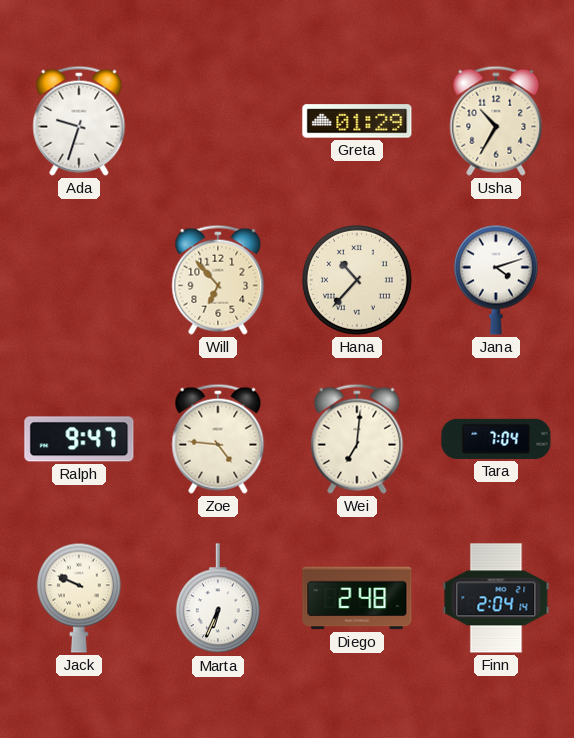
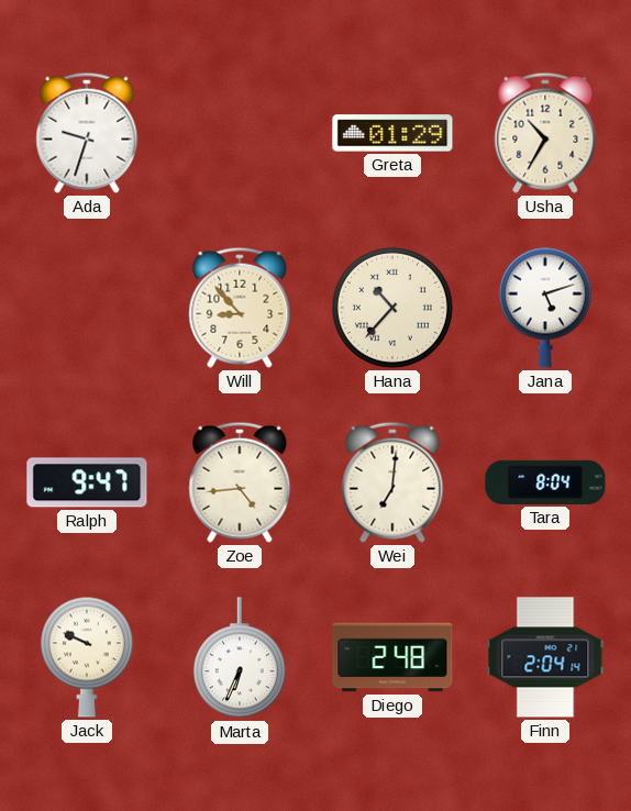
Will: 6:53 -> 8:53 (240, 308)
Jana: 4:12 -> 5:12 (545, 308)
Zoe: 4:46 -> 4:44 (240, 482)
Tara: 7:04 -> 8:04 (545, 482)
